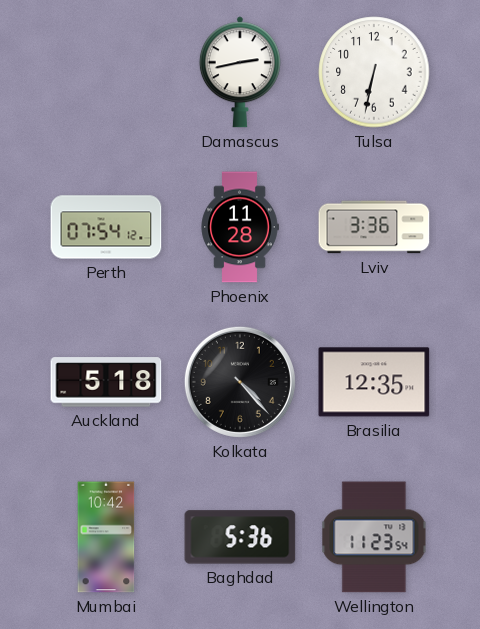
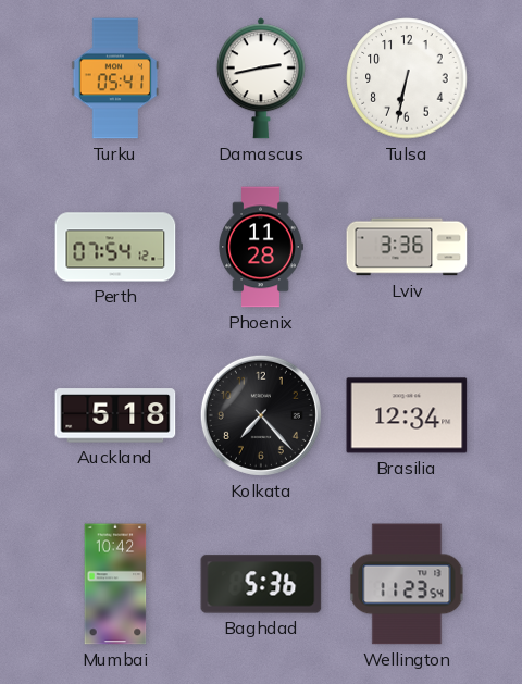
Turku: none -> 05:41 (115, 78)
Kolkata: 4:23 -> 7:23 (261, 415)
Brasilia: 12:35 -> 12:34 (407, 415)
